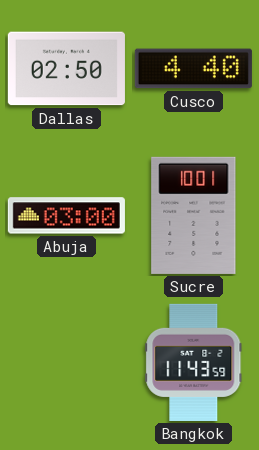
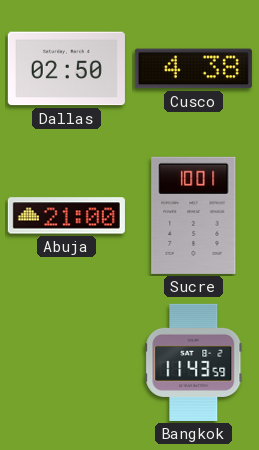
Cusco: 4:40 -> 4:38 (193, 69)
Abuja: 03:00 -> 21:00 (66, 216)
